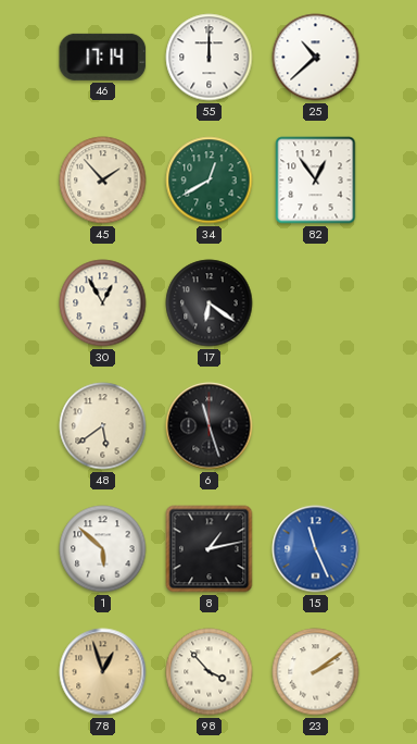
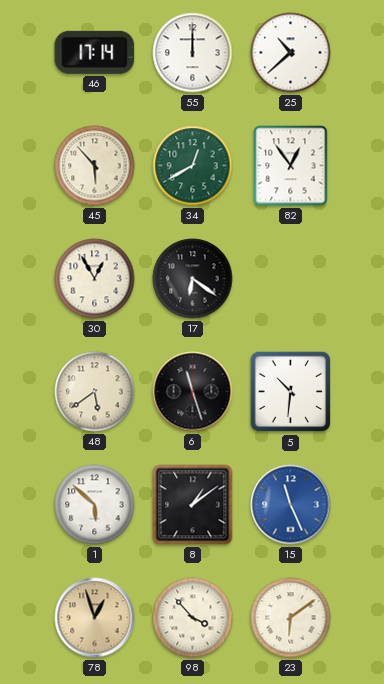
45: 1:53 -> 5:53 (95, 166)
5: none -> 10:31 (291, 392)
8: 1:13 -> 1:09 (193, 505)
23: 2:09 -> 6:09 (291, 618)
